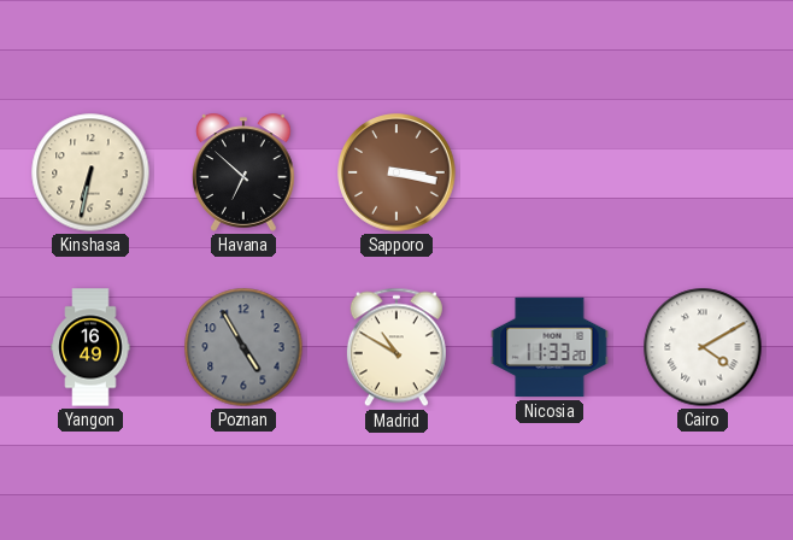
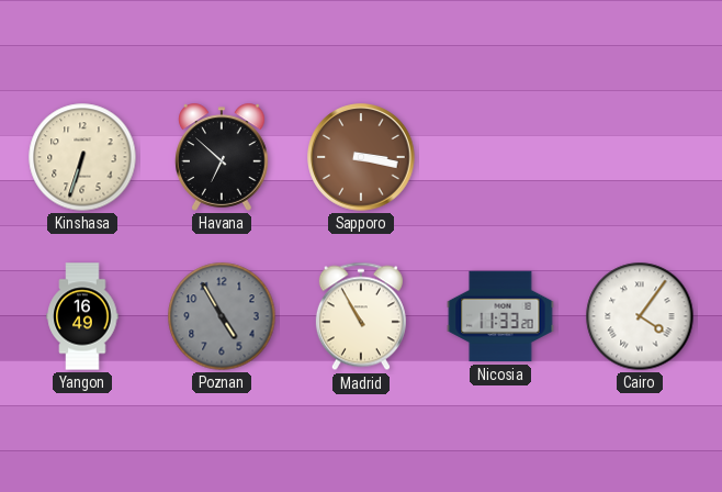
Kinshasa: 6:32 -> 6:33 (82, 157)
Madrid: 10:50 -> 10:55 (361, 316)
Cairo: 4:10 -> 4:06 (640, 316)
